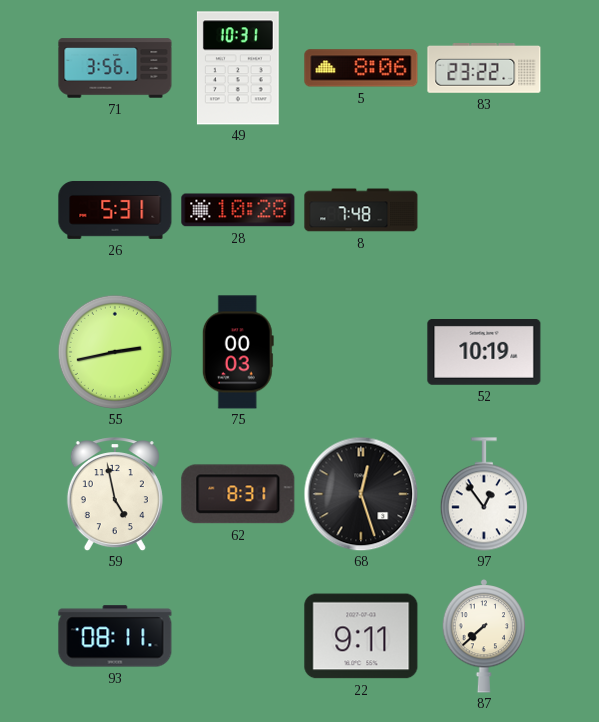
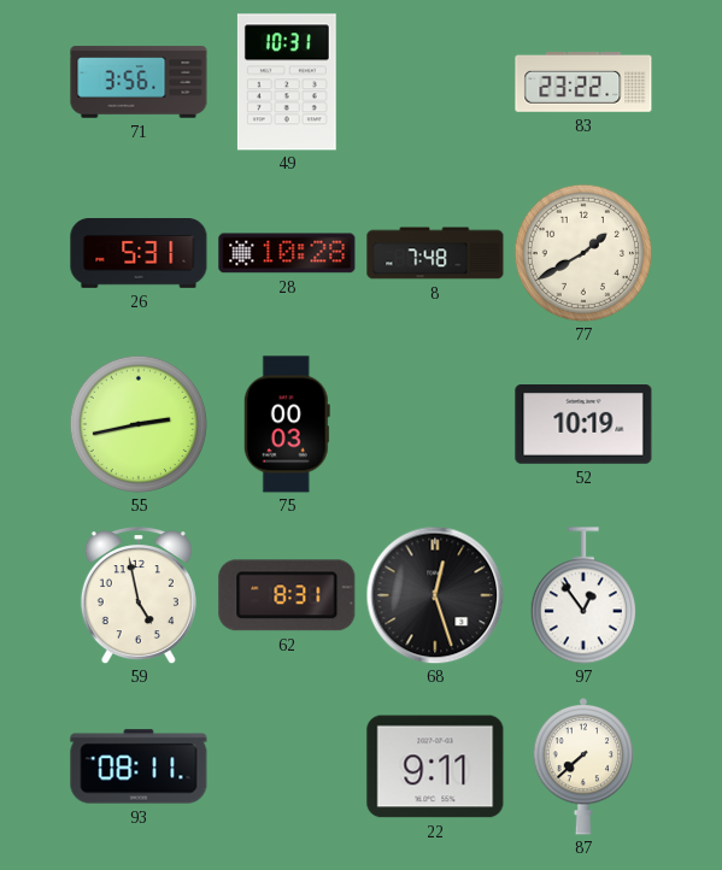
5: 8:06 -> none (361, 68)
77: none -> 1:40 (583, 253)
